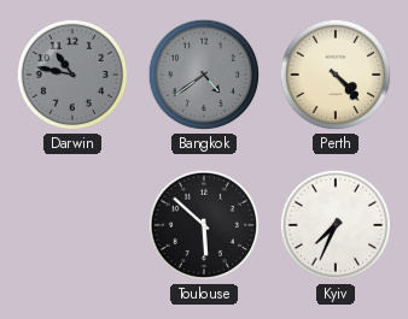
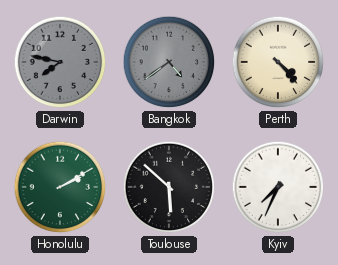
Darwin: 10:47 -> 7:47 (60, 62)
Honolulu: none -> 2:10 (60, 187)
